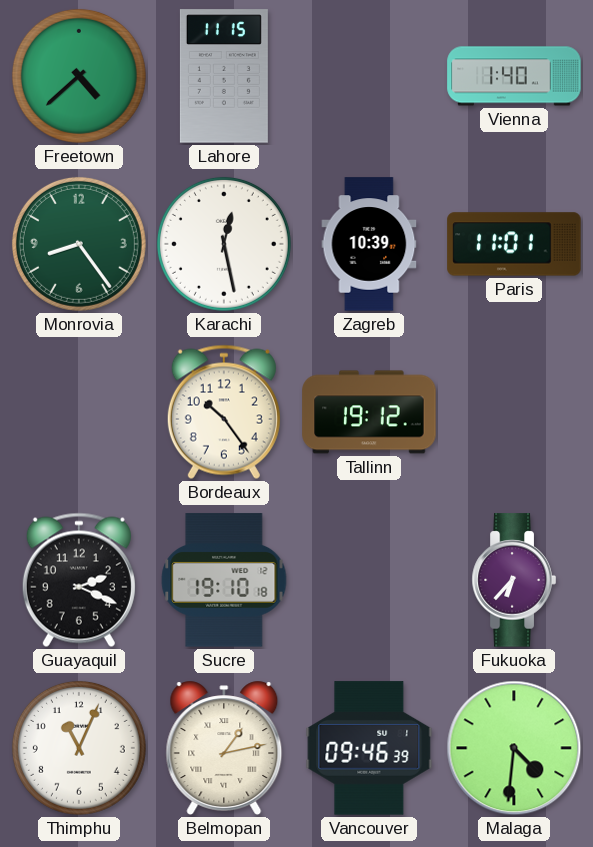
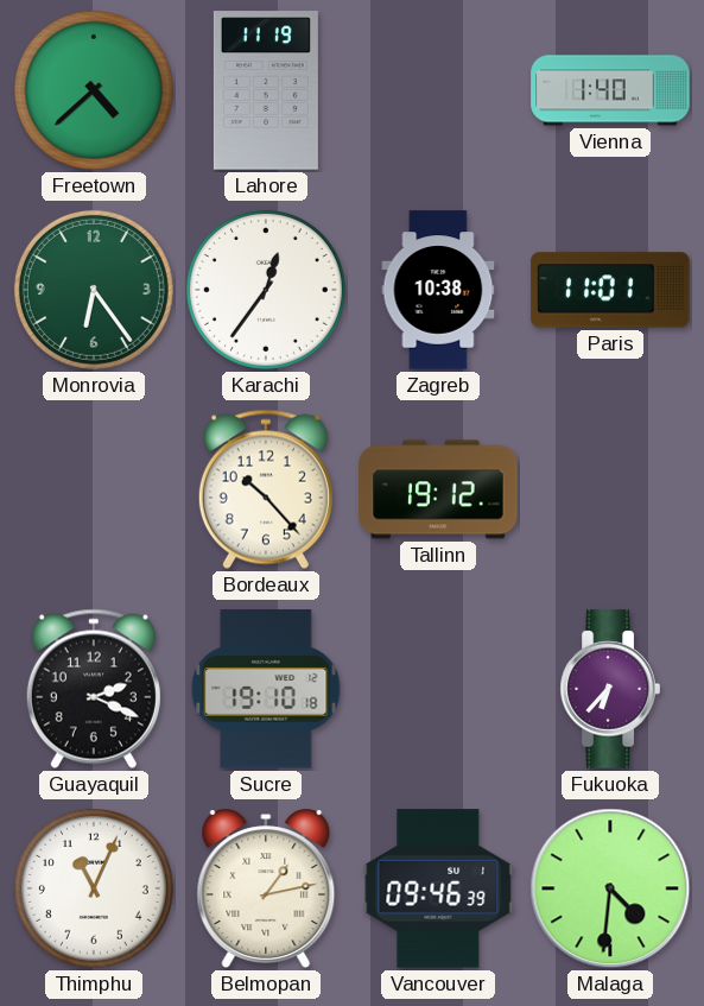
Lahore: 11:15 -> 11:19 (266, 90)
Monrovia: 8:24 -> 6:24 (94, 290)
Karachi: 12:28 -> 12:36 (266, 290)
Zagreb: 10:39 -> 10:38 (438, 290)
Bordeaux: 10:24 -> 10:23 (266, 489)
